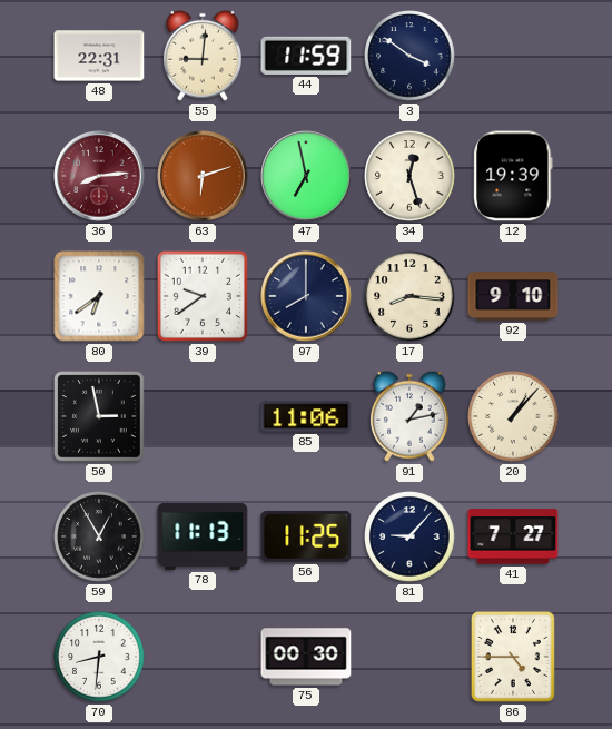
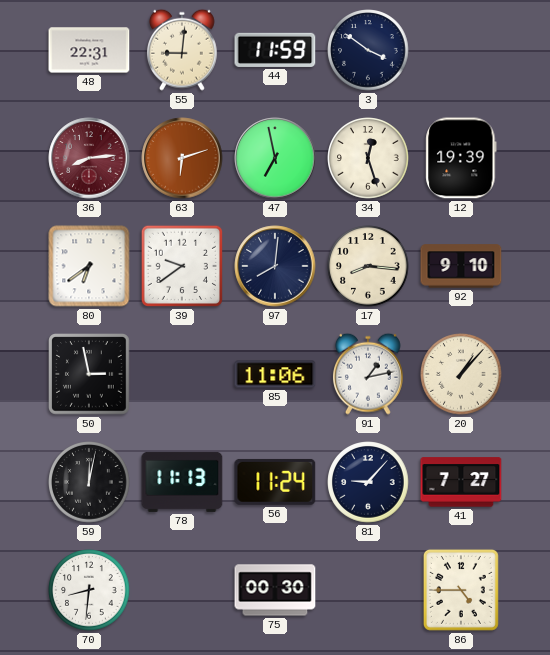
97: 8:00 -> 8:01 (275, 266)
59: 12:55 -> 12:02 (89, 482)
56: 11:25 -> 11:24 (275, 482)
